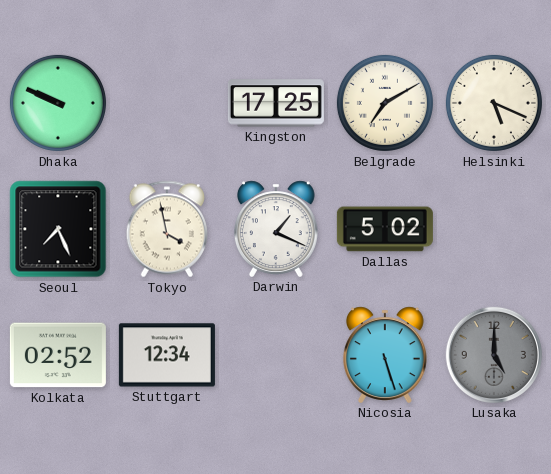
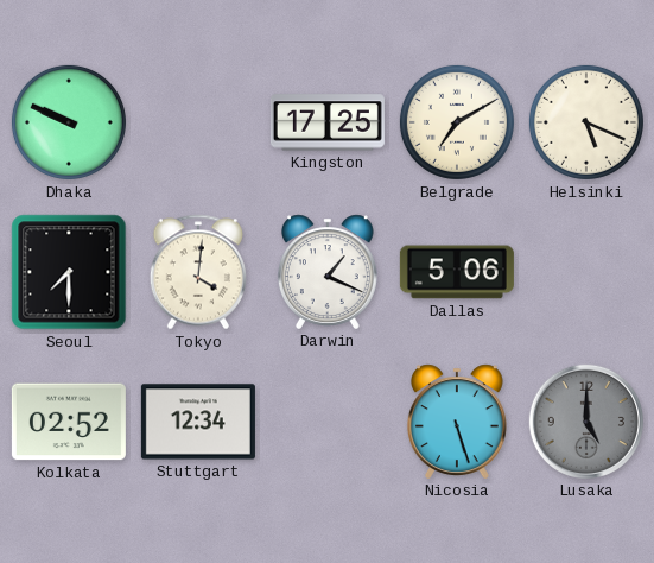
Seoul: 7:26 -> 7:30 (69, 272)
Tokyo: 3:58 -> 4:01 (198, 272)
Dallas: 5:02 -> 5:06 (457, 272)
